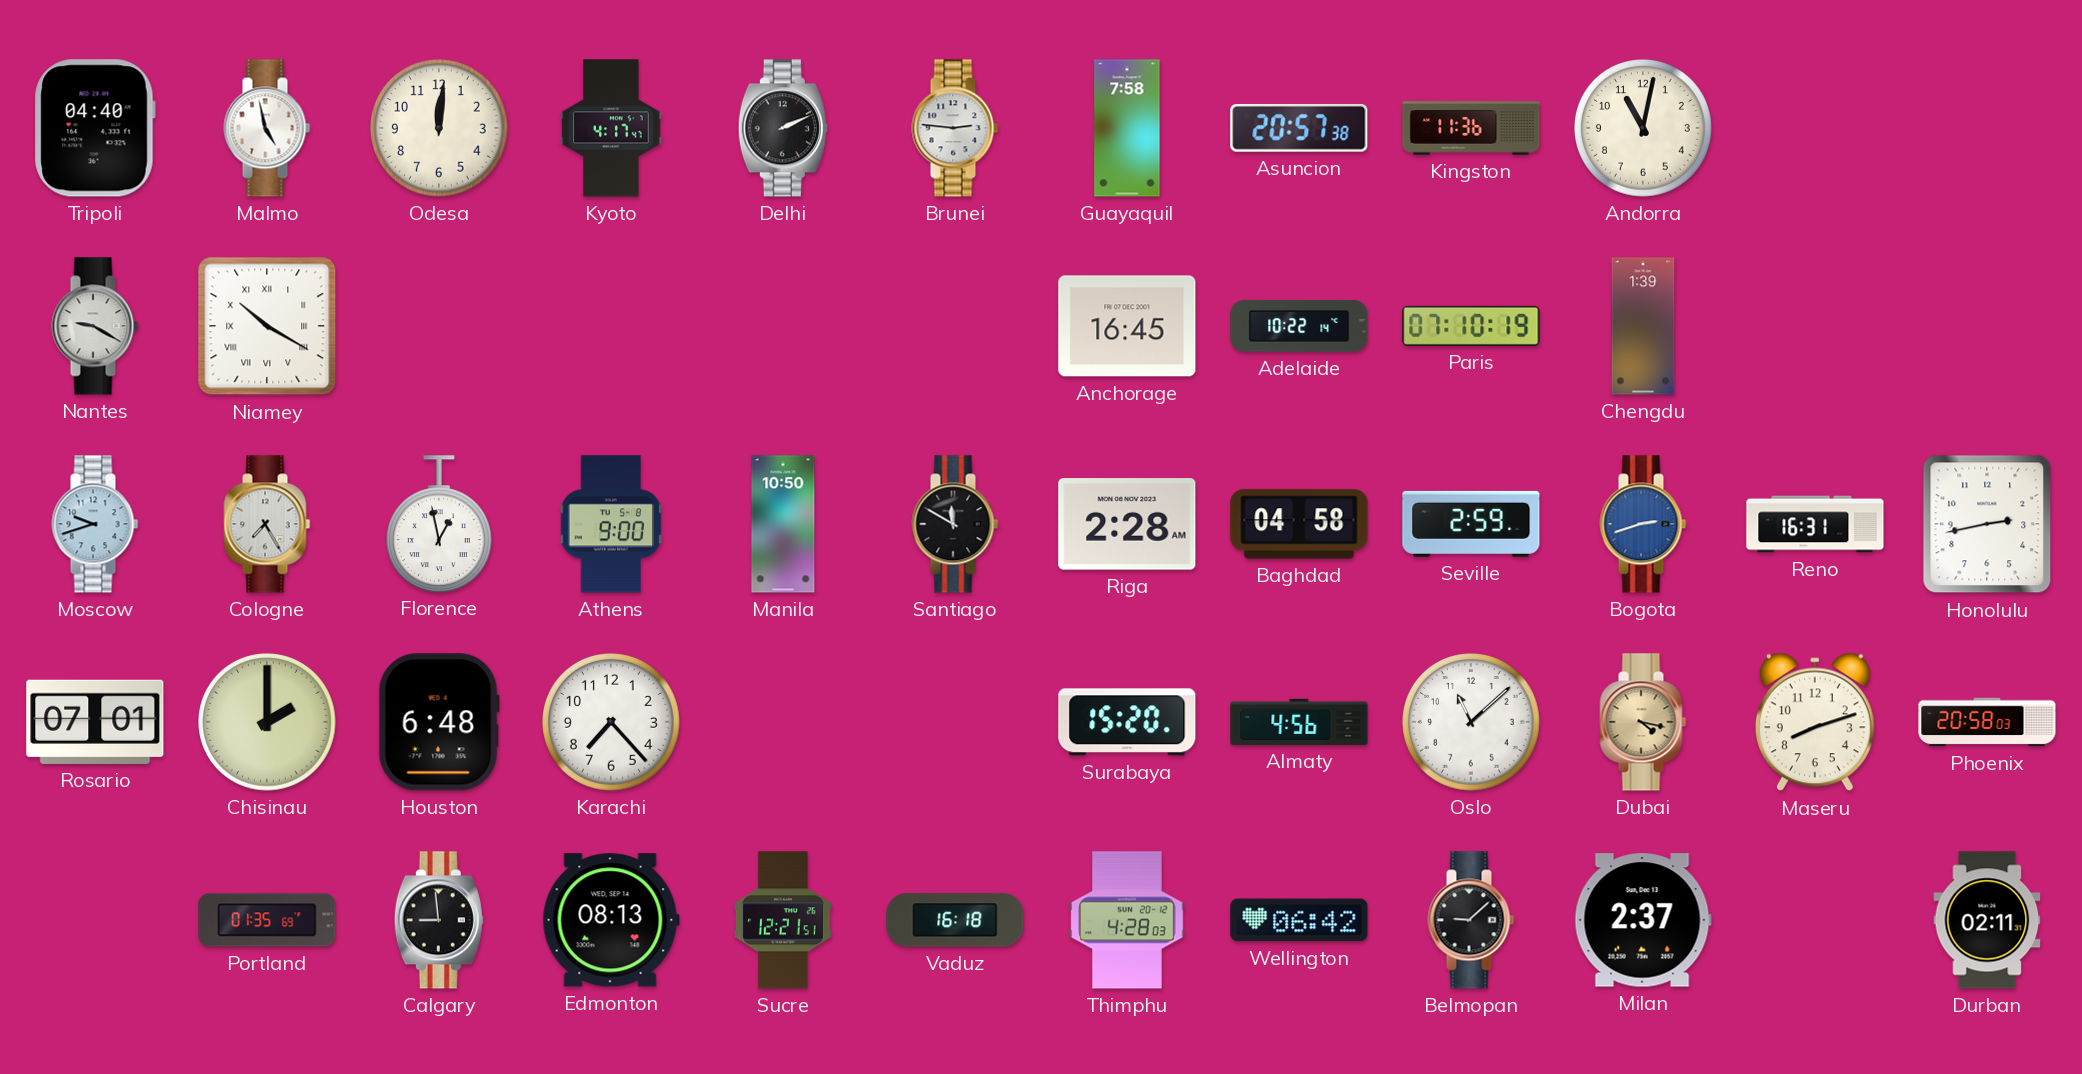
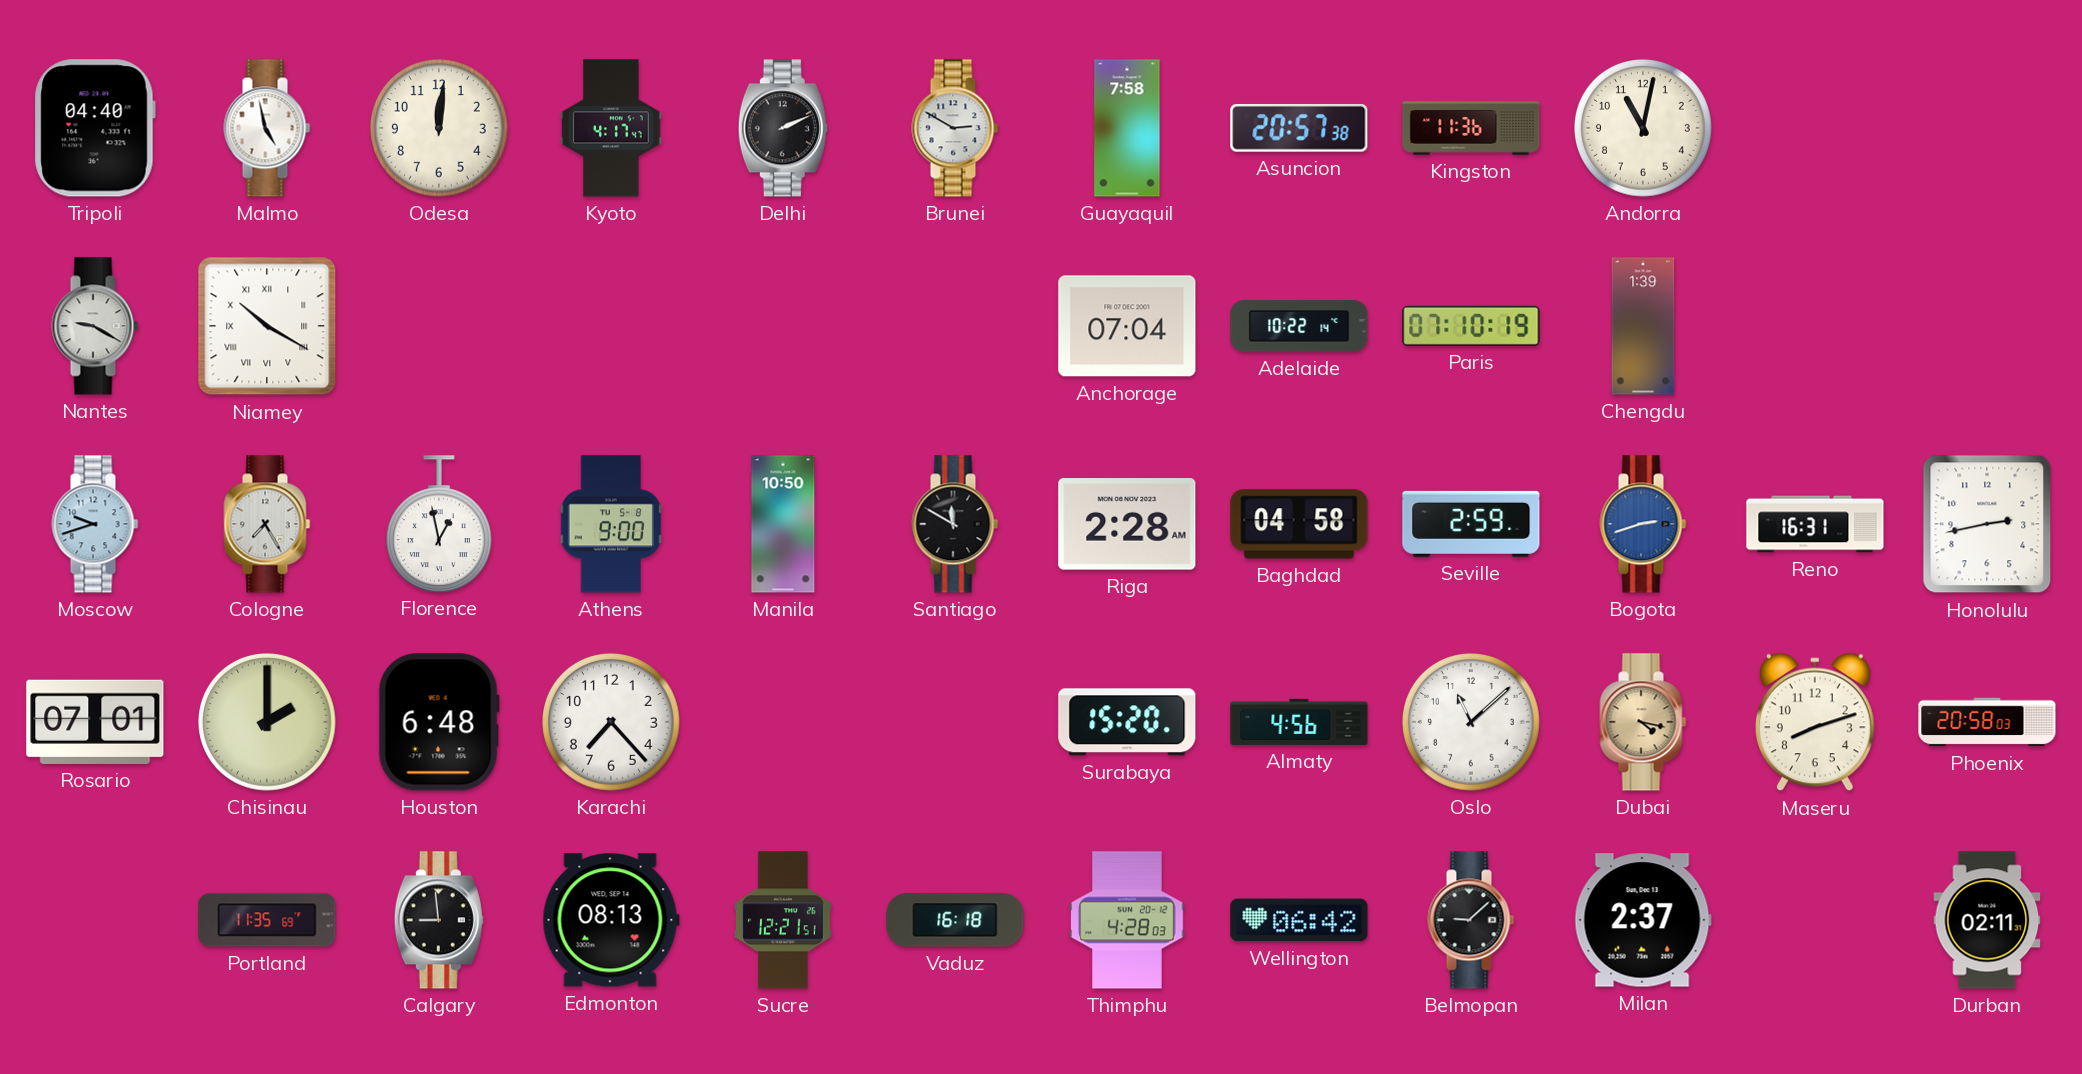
Brunei: 2:46 -> 2:50 (955, 128)
Anchorage: 16:45 -> 07:04 (1127, 326)
Portland: 01:35 -> 11:35 (267, 920)
